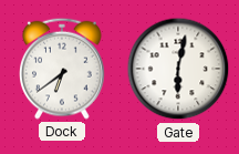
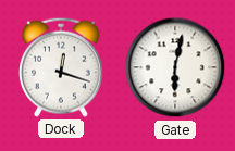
Dock: 6:39 -> 12:18 (62, 67)
